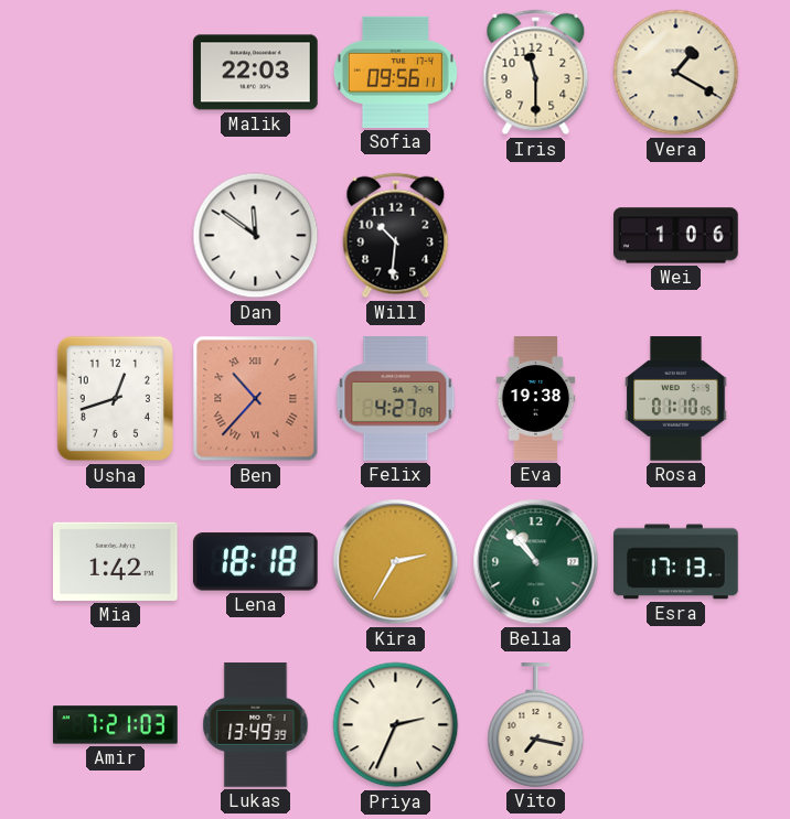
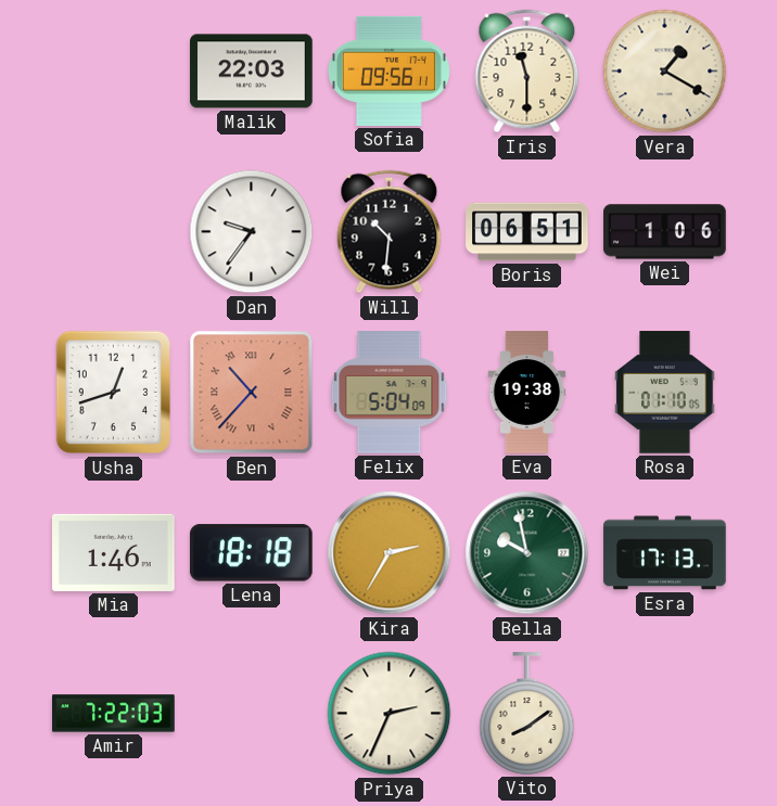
Dan: 11:51 -> 9:36 (252, 232)
Boris: none -> 06:51 (527, 232)
Felix: 4:27 -> 5:04 (390, 393)
Mia: 1:42 -> 1:46 (114, 552)
Bella: 10:53 -> 9:58 (527, 553)
Amir: 7:21 -> 7:22 (114, 714)
Lukas: 13:49 -> none (256, 725)
Vito: 7:17 -> 8:09 (527, 714)
